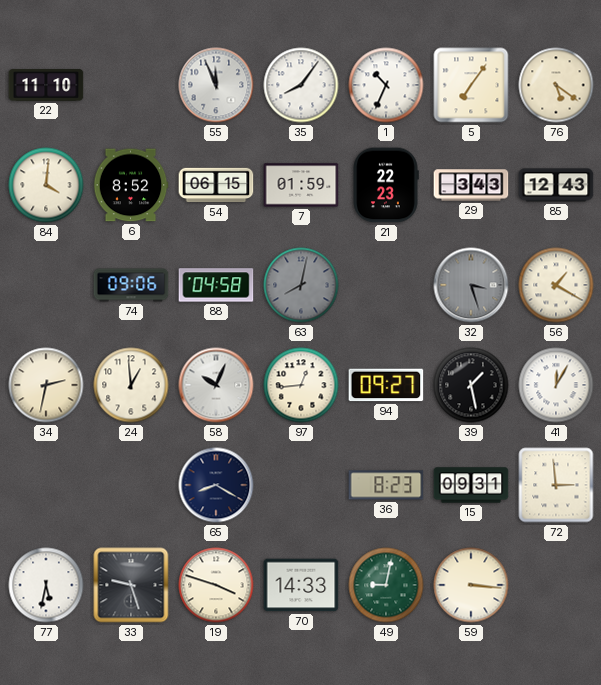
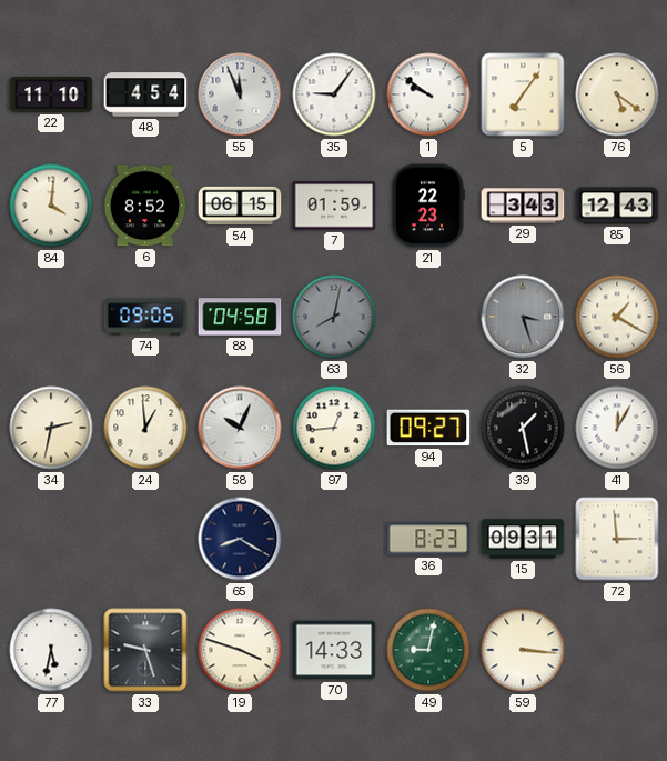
48: none -> 4:54 (145, 94)
35: 8:06 -> 9:06 (334, 94)
1: 10:34 -> 9:51 (428, 94)
